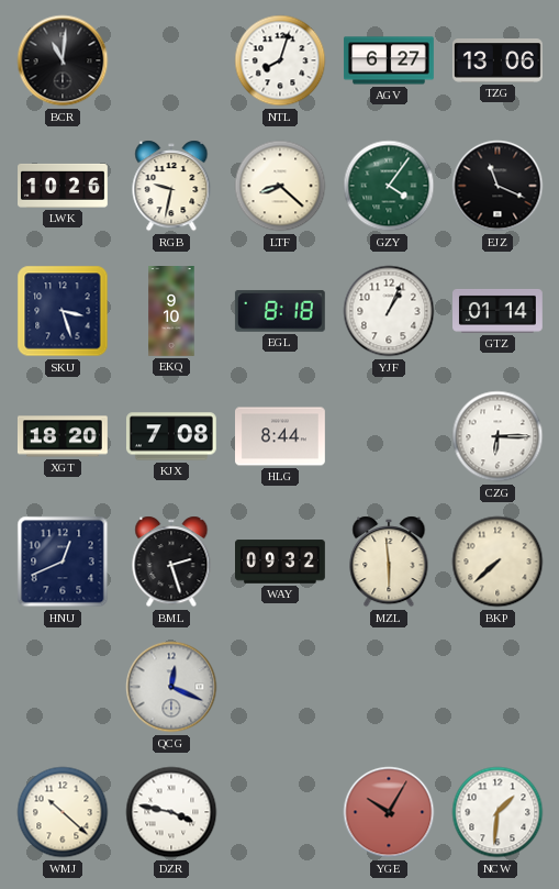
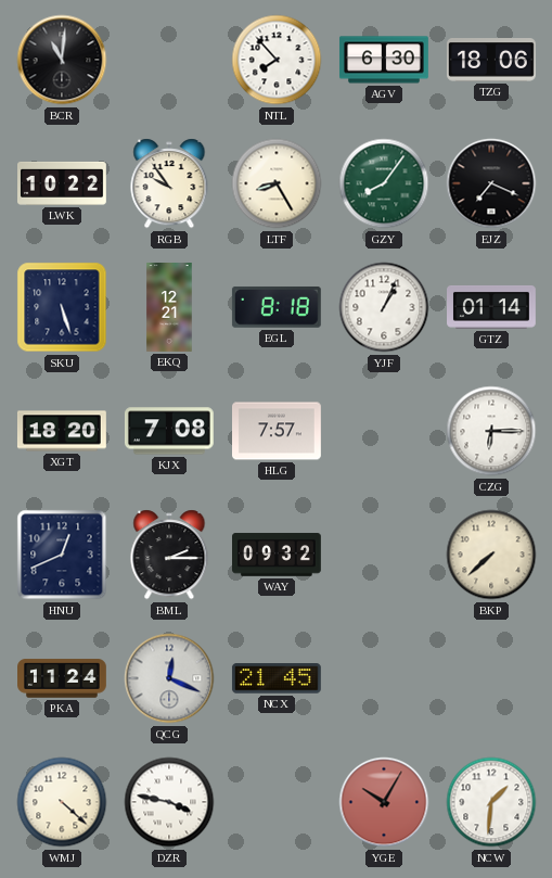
NTL: 8:03 -> 7:53 (277, 60)
AGV: 6:27 -> 6:30 (384, 60)
TZG: 13:06 -> 18:06 (492, 60)
LWK: 10:26 -> 10:22 (63, 183)
RGB: 9:32 -> 9:54 (169, 183)
LTF: 8:22 -> 8:25 (277, 183)
GZY: 4:06 -> 8:06 (384, 183)
EJZ: 11:19 -> 7:19 (491, 183)
SKU: 3:27 -> 5:27 (62, 307)
EKQ: 9:10 -> 12:21 (169, 308)
HLG: 8:44 -> 7:57 (278, 431)
BML: 2:27 -> 2:15 (169, 555)
MZL: 5:59 -> none (389, 562)
PKA: none -> 11:24 (63, 678)
NCX: none -> 21:45 (277, 678)
WMJ: 10:22 -> 4:22 (62, 802)
